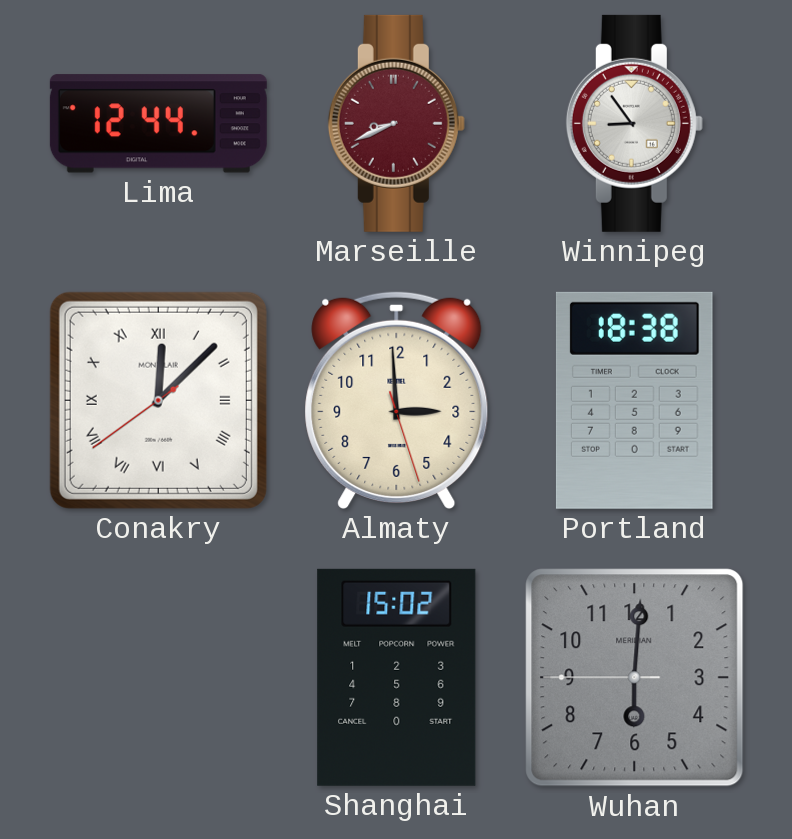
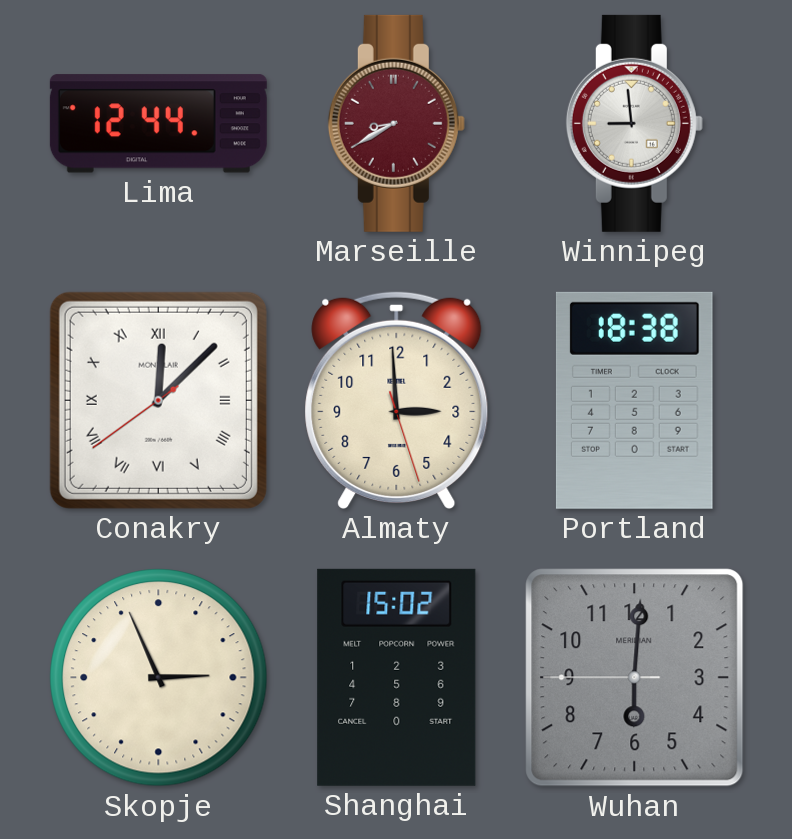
Marseille: 8:41 -> 8:40 (396, 123)
Winnipeg: 8:54 -> 8:59 (634, 123)
Skopje: none -> 2:56 (159, 678)
